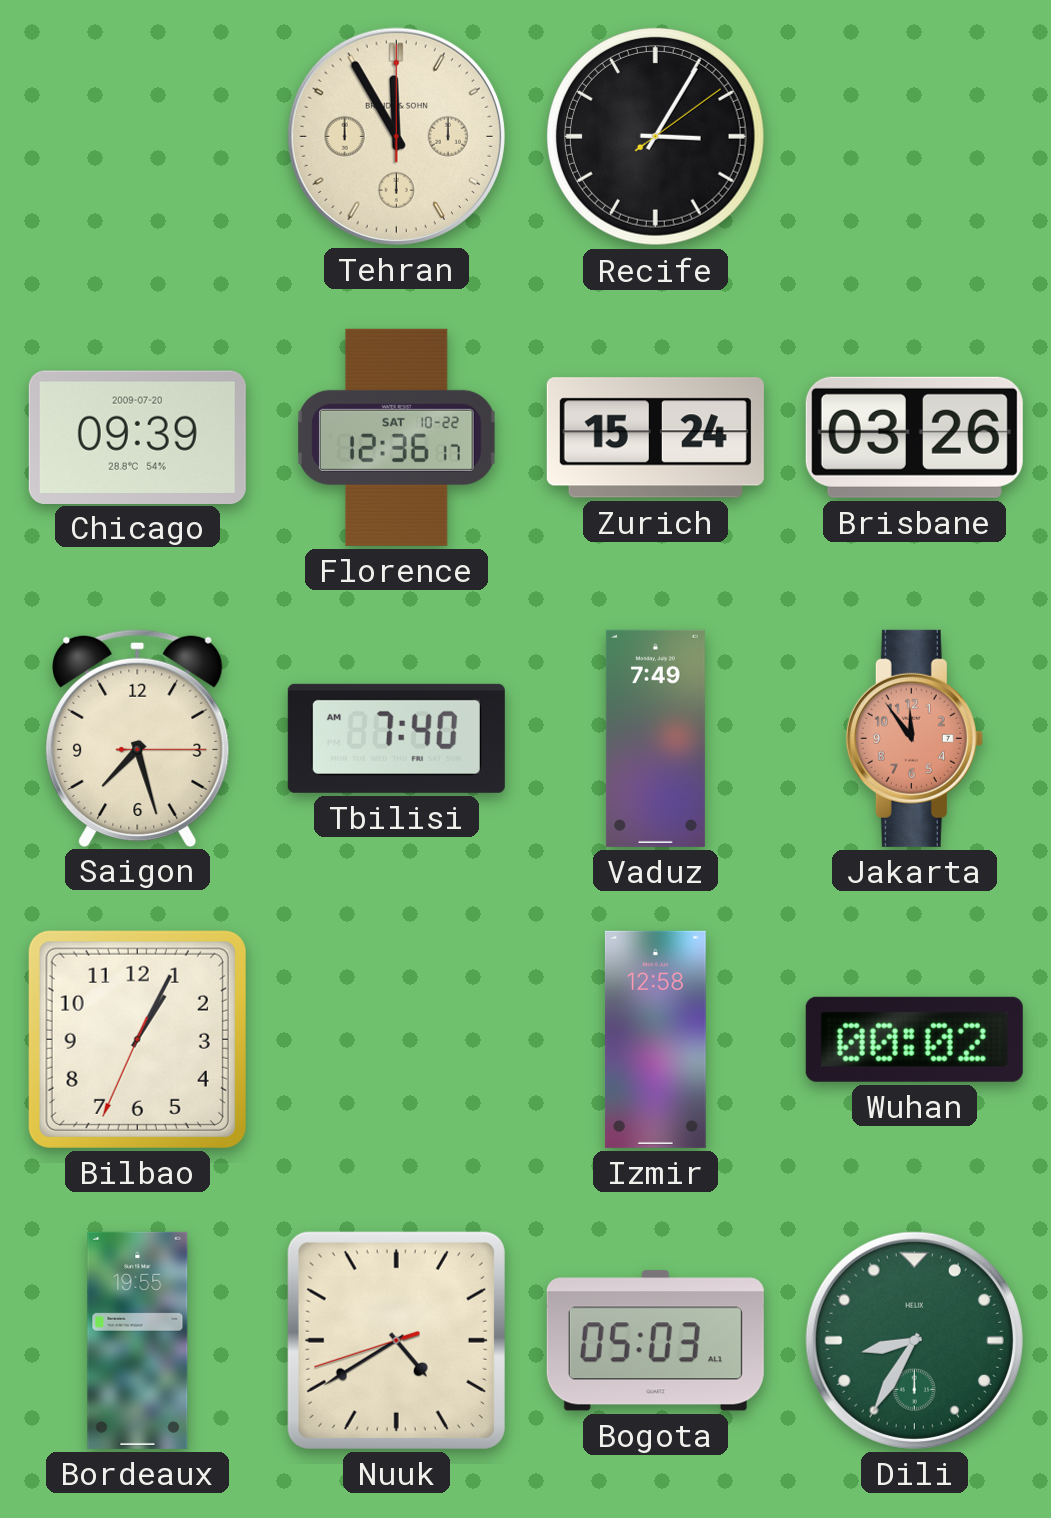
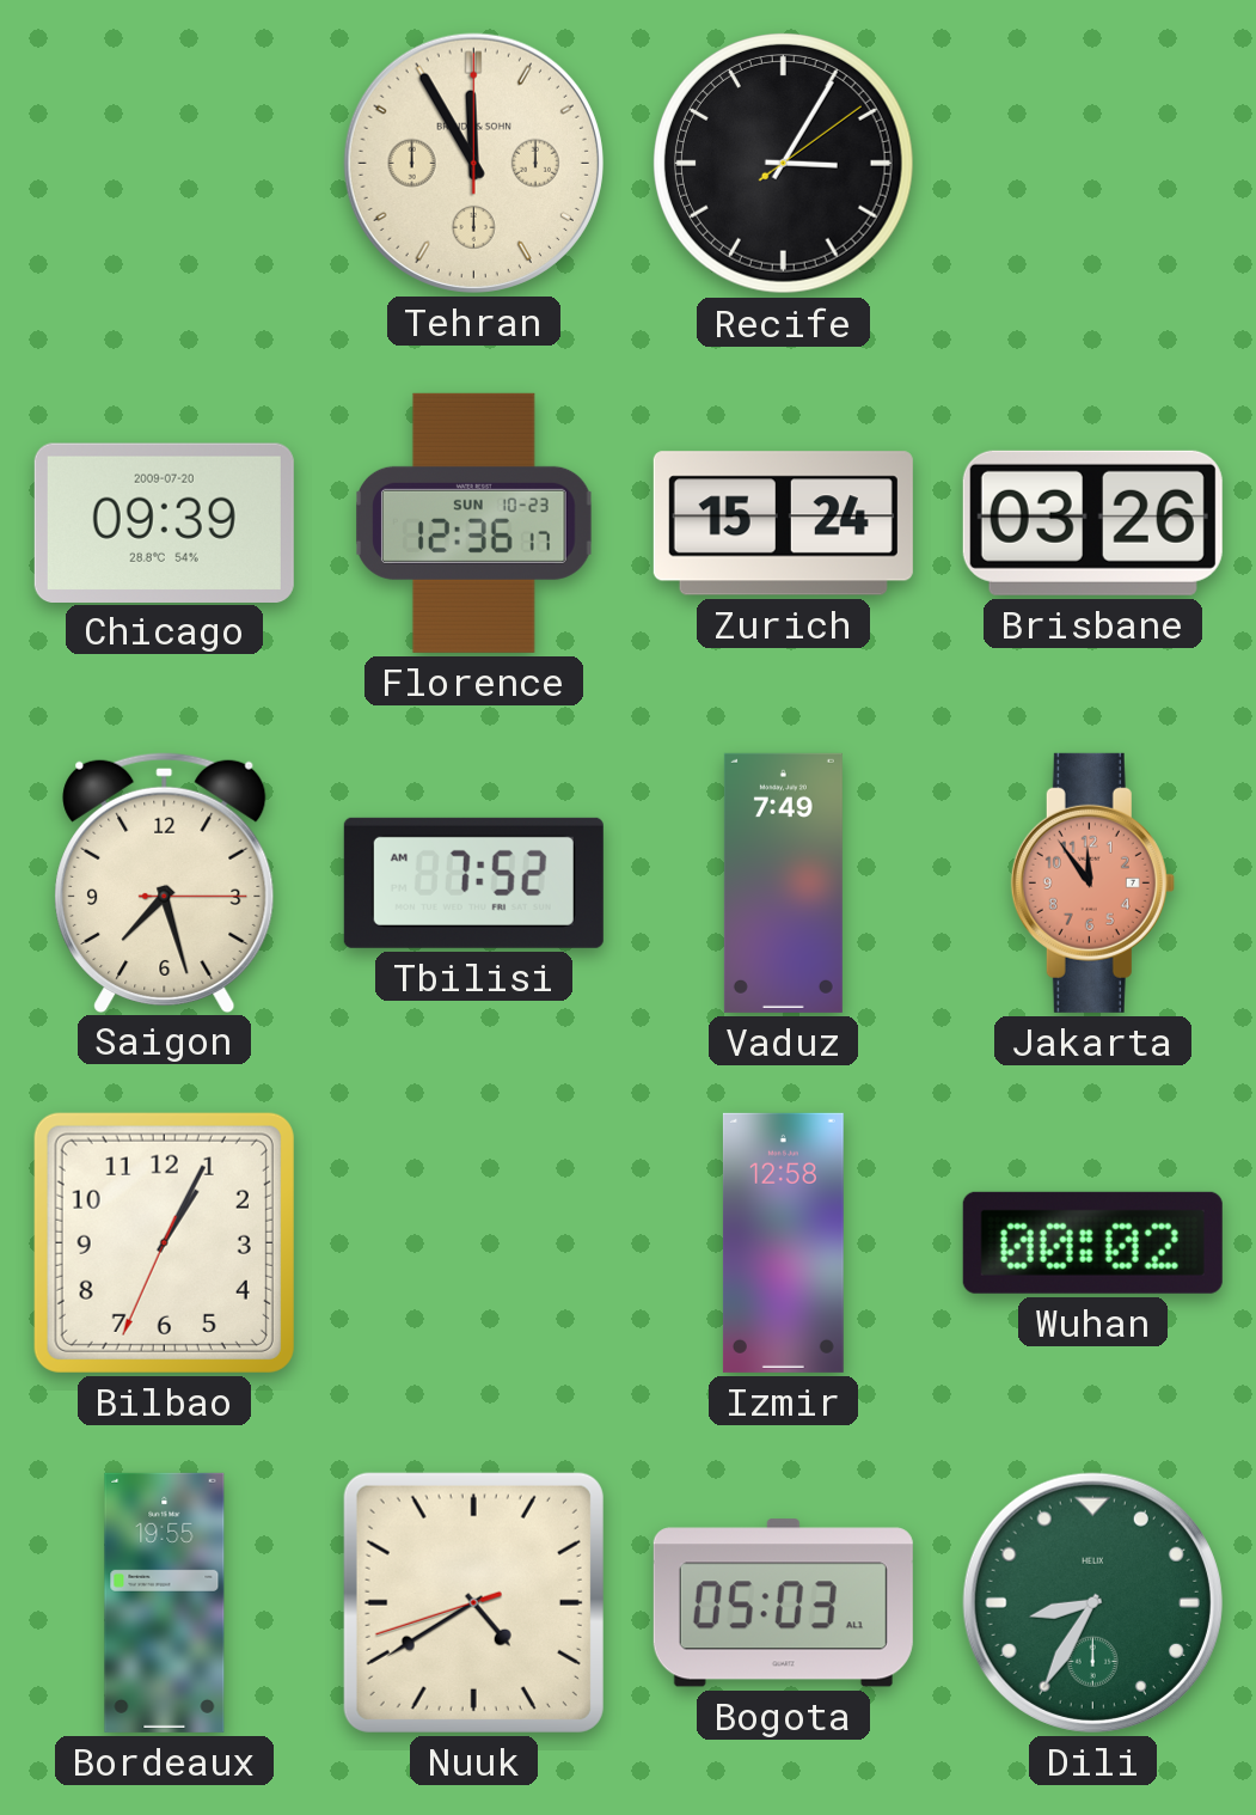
Florence date: SAT 10-22 -> SUN 10-23 (474, 522)
Tbilisi: 7:40 -> 7:52 (473, 882)
